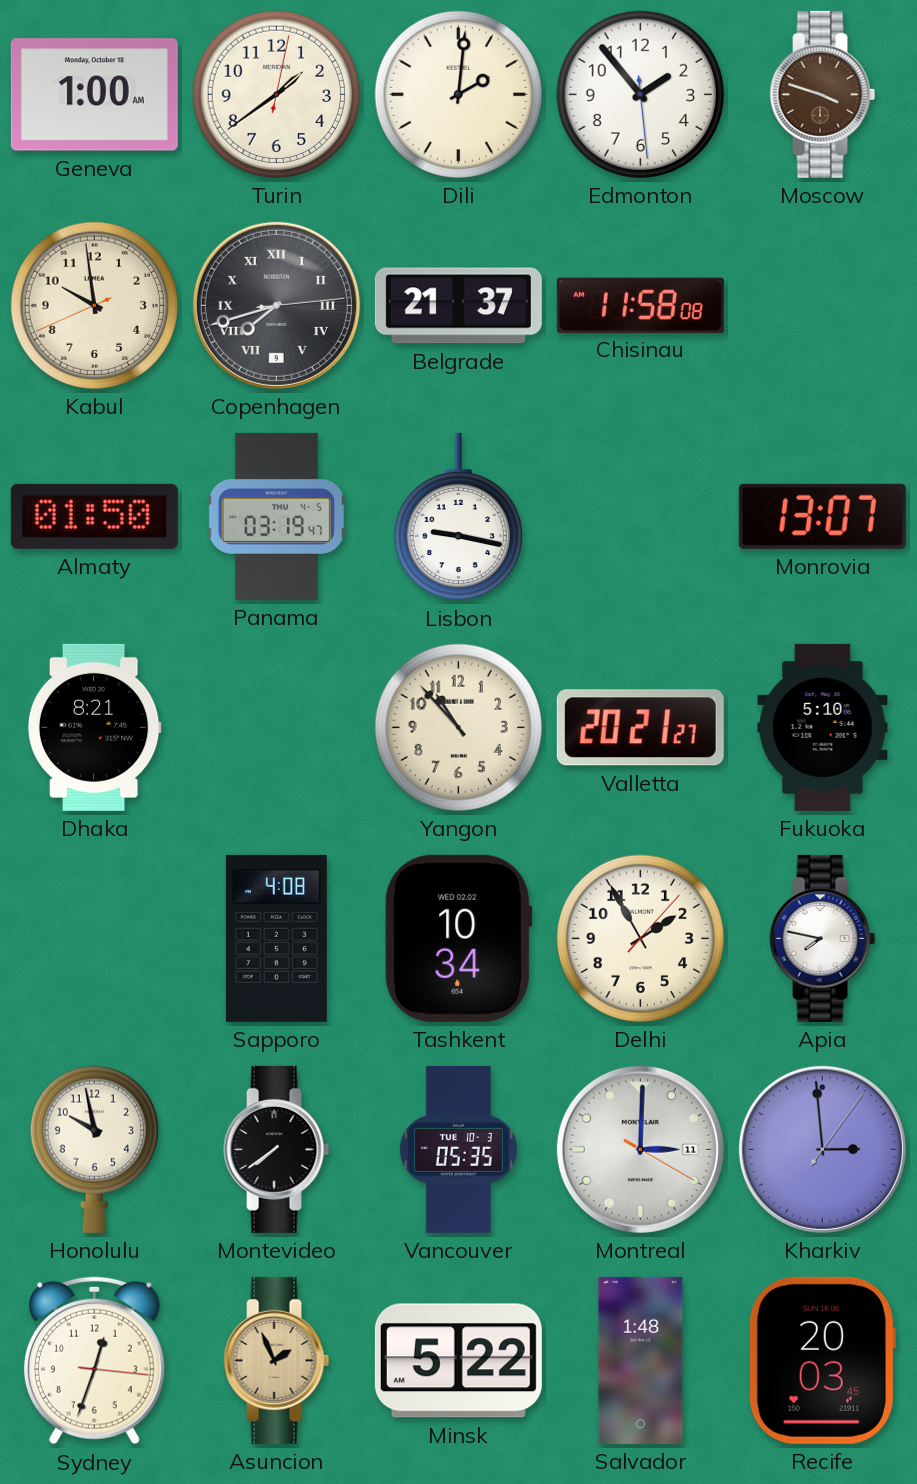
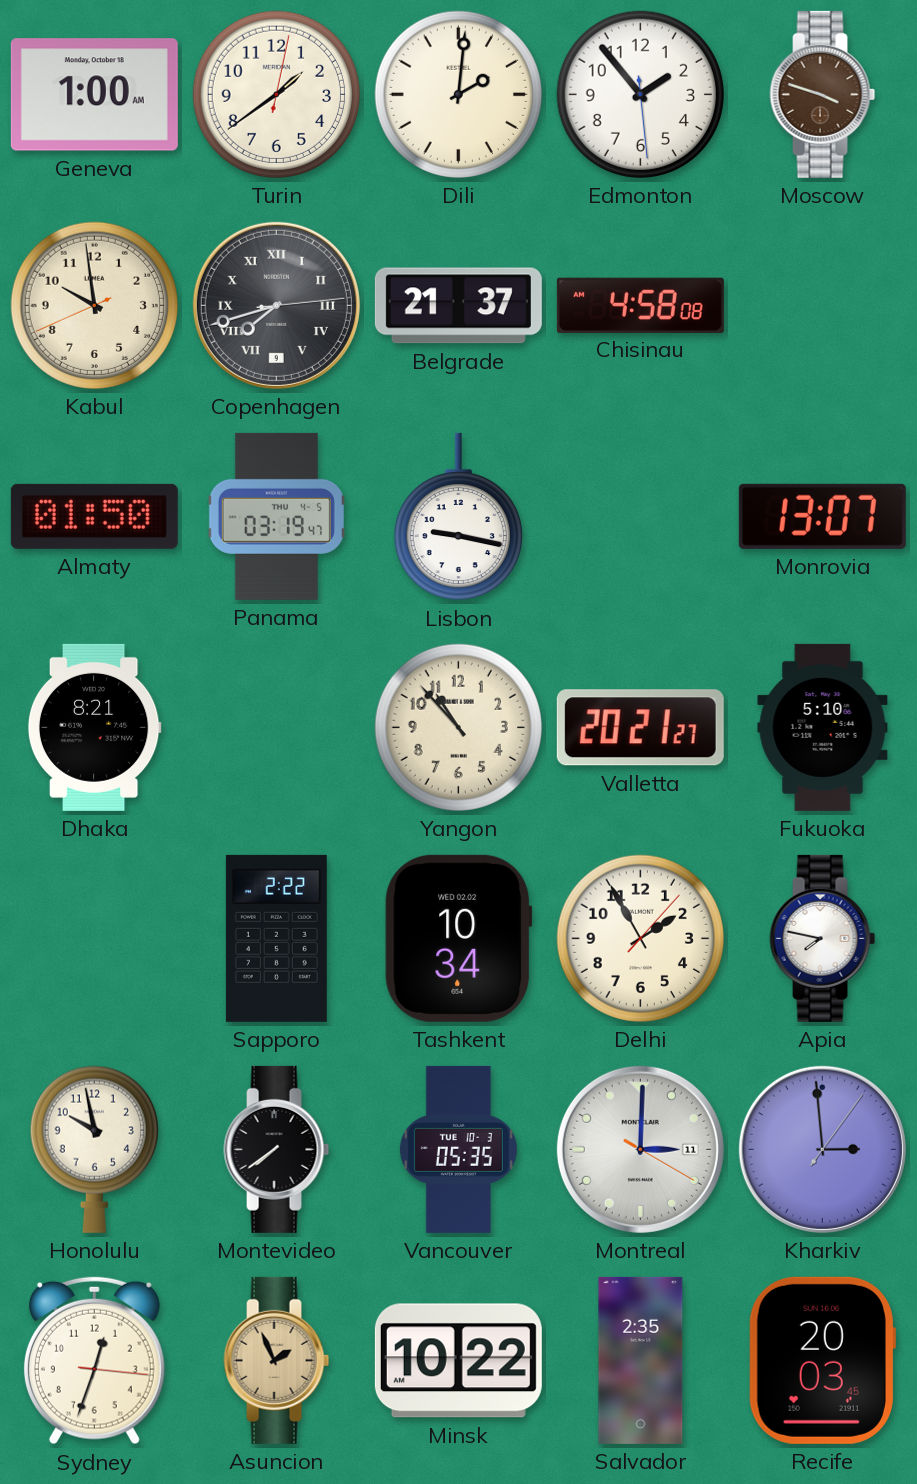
Chisinau: 11:58 -> 4:58 (640, 305)
Sapporo: 4:08 -> 2:22 (276, 938)
Minsk: 5:22 -> 10:22 (458, 1361)
Salvador: 1:48 -> 2:35 (641, 1360)
